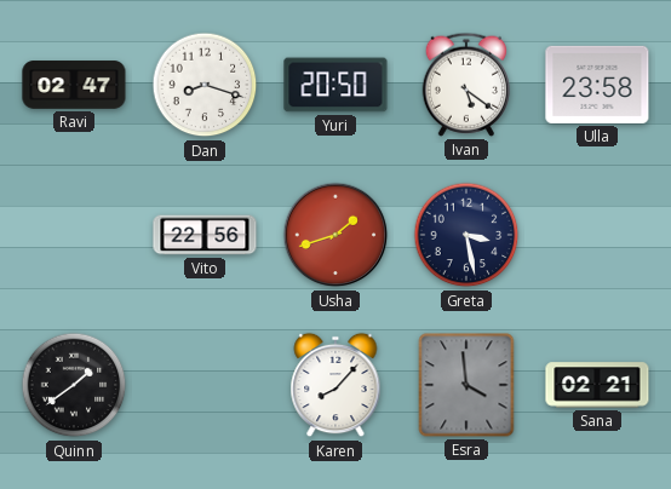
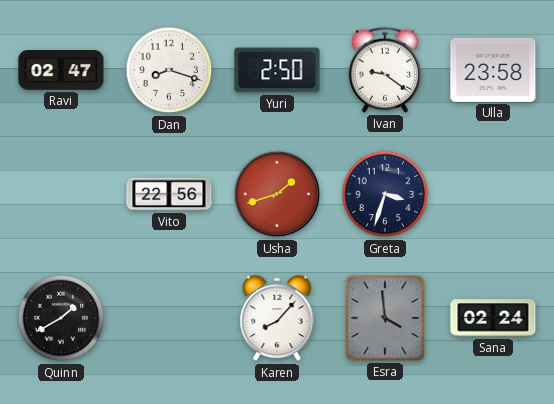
Yuri: 20:50 -> 2:50 (277, 70)
Ivan: 5:21 -> 9:21 (385, 70)
Greta: 3:28 -> 3:33 (385, 194)
Quinn: 1:39 -> 1:40 (61, 318)
Sana: 02:21 -> 02:24 (493, 318)
